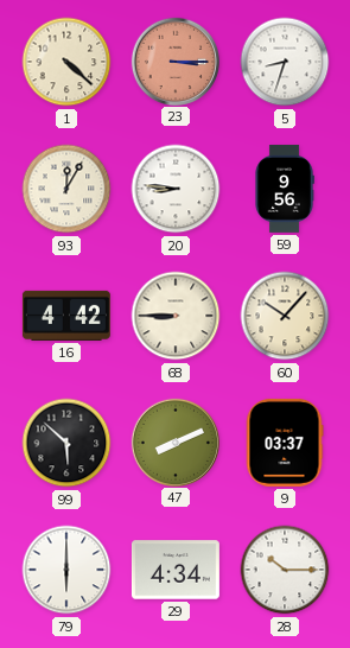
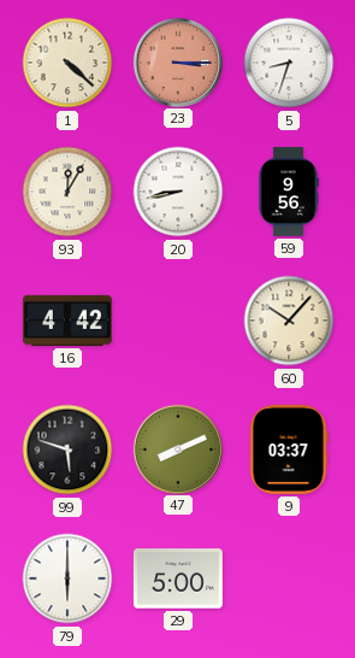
20: 8:46 -> 8:43 (178, 192)
68: 8:45 -> none (176, 316)
99: 5:52 -> 5:48 (67, 450)
29: 4:34 -> 5:00 (178, 578)
28: 10:15 -> none (285, 570)
